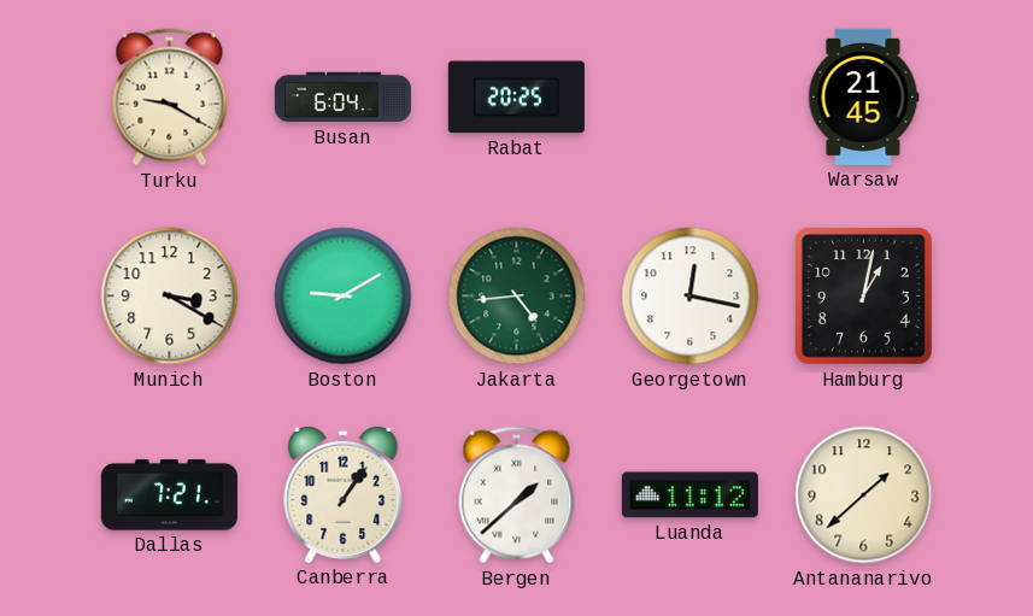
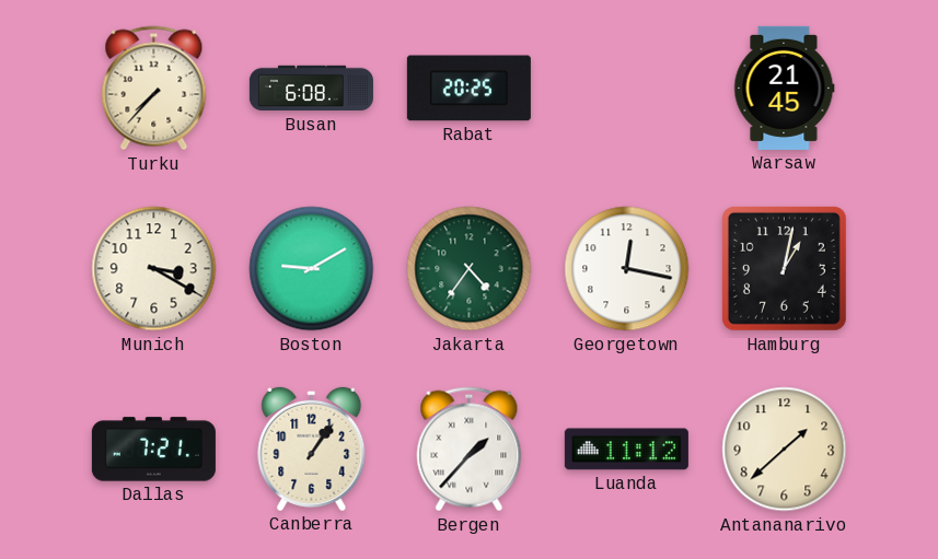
Turku: 9:20 -> 7:37 (154, 89)
Busan: 6:04 -> 6:08 (311, 89)
Jakarta: 4:44 -> 4:36 (470, 269)
Bergen: 1:38 -> 1:37 (470, 450)
